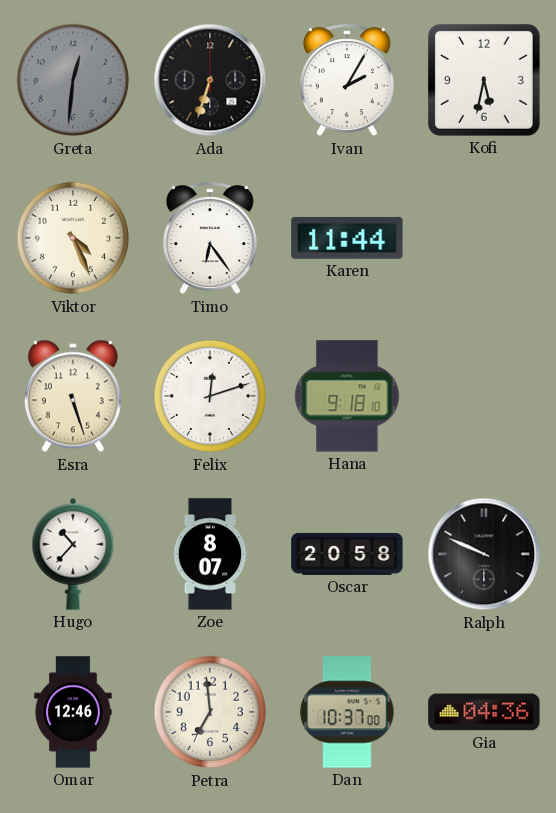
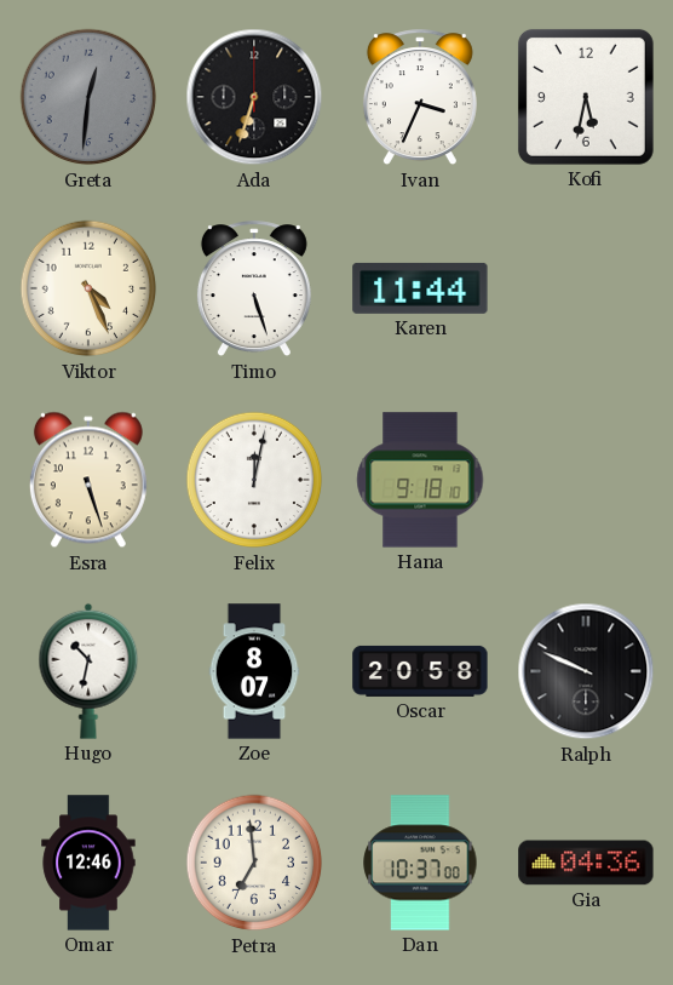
Ivan: 2:05 -> 3:34 (420, 98)
Timo: 6:24 -> 5:27 (254, 290)
Felix: 12:12 -> 12:02 (254, 480)
Hugo: 10:37 -> 10:32 (88, 671)
